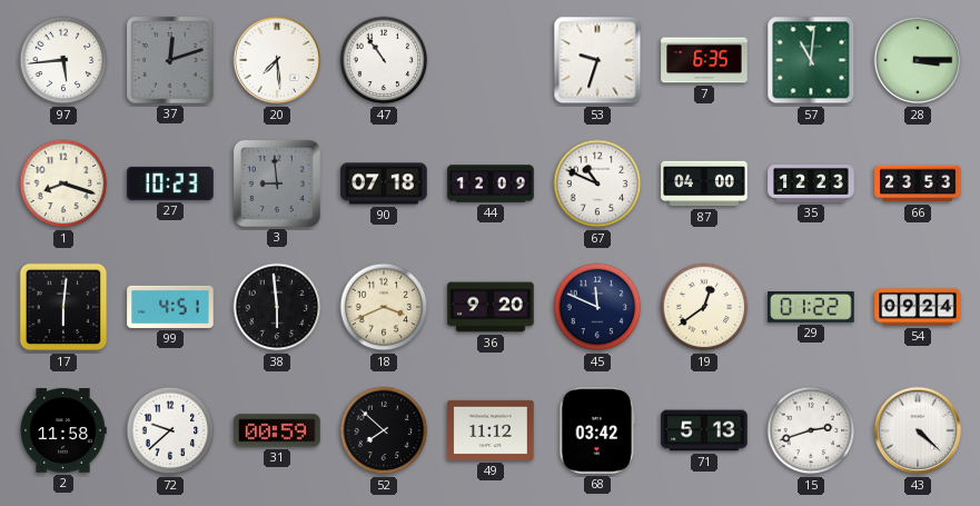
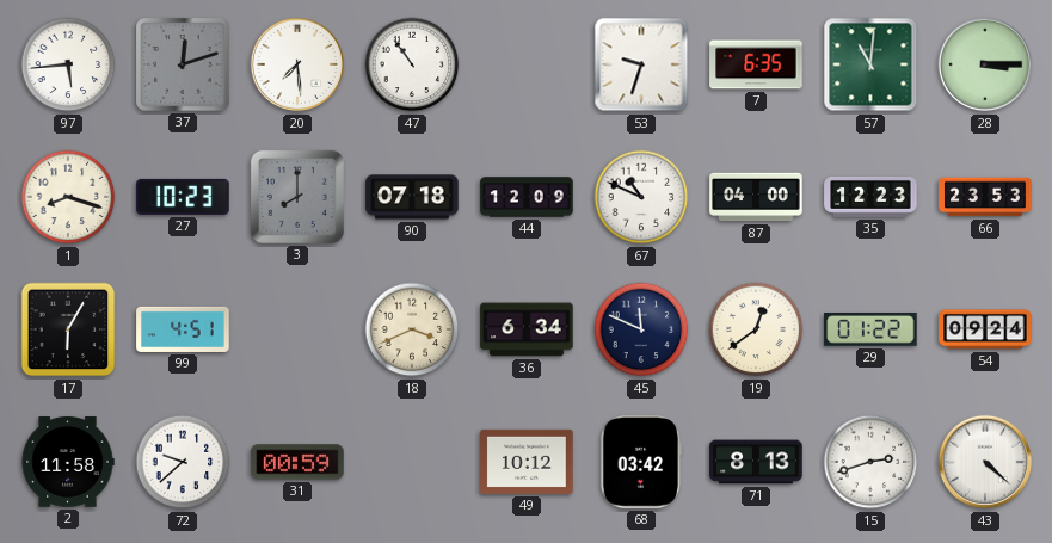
3: 8:59 -> 8:00 (297, 197)
17: 6:01 -> 6:05 (68, 329)
38: 5:59 -> none (277, 307)
36: 9:20 -> 6:34 (527, 329)
52: 7:52 -> none (384, 430)
49: 11:12 -> 10:12 (527, 462)
71: 5:13 -> 8:13 (756, 462)
